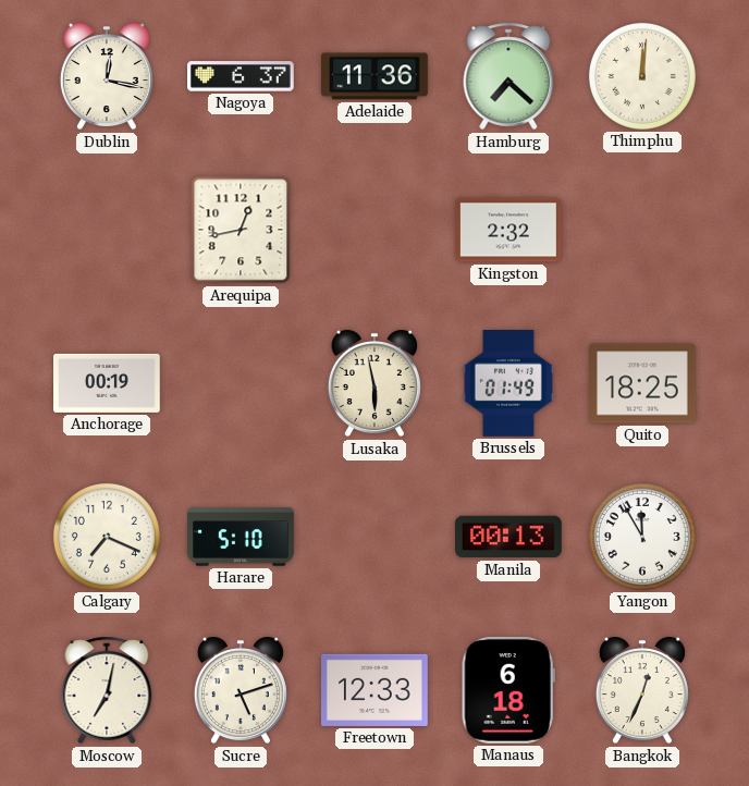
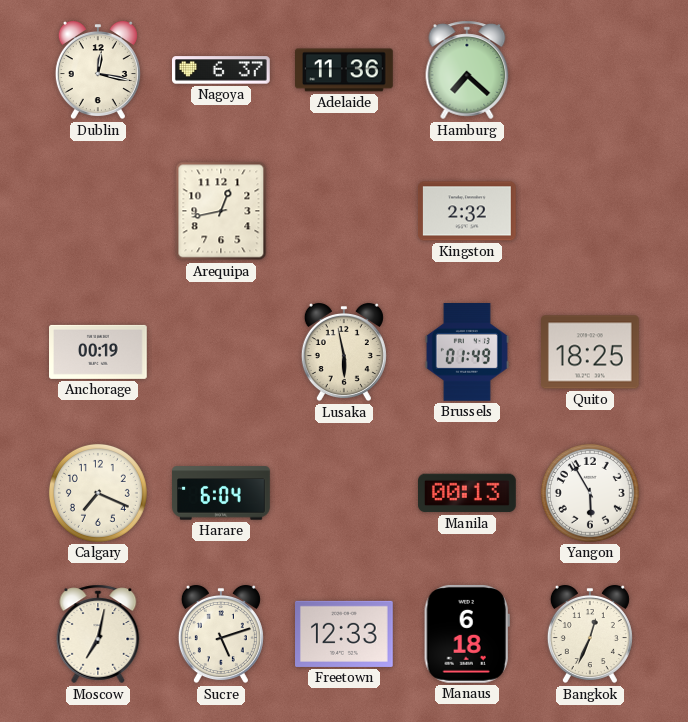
Thimphu: 12:01 -> none (642, 76)
Harare: 5:10 -> 6:04 (222, 493)
Yangon: 11:55 -> 5:55 (590, 493)
